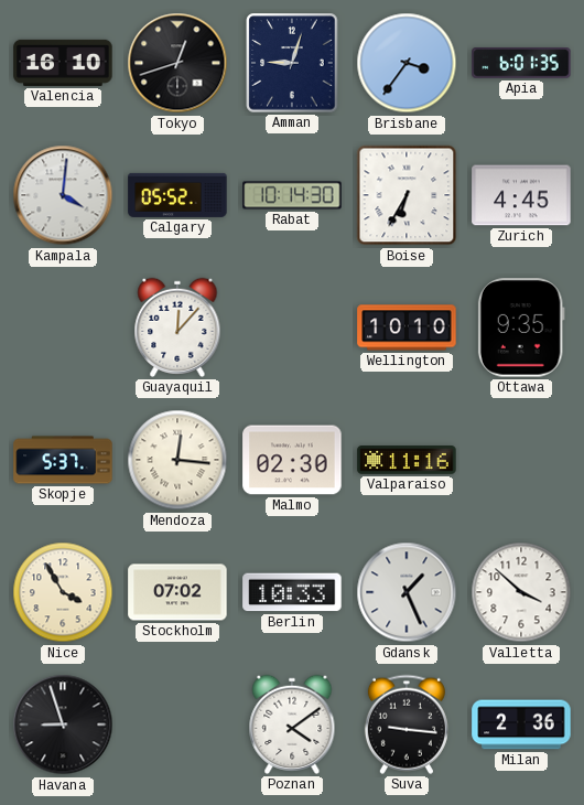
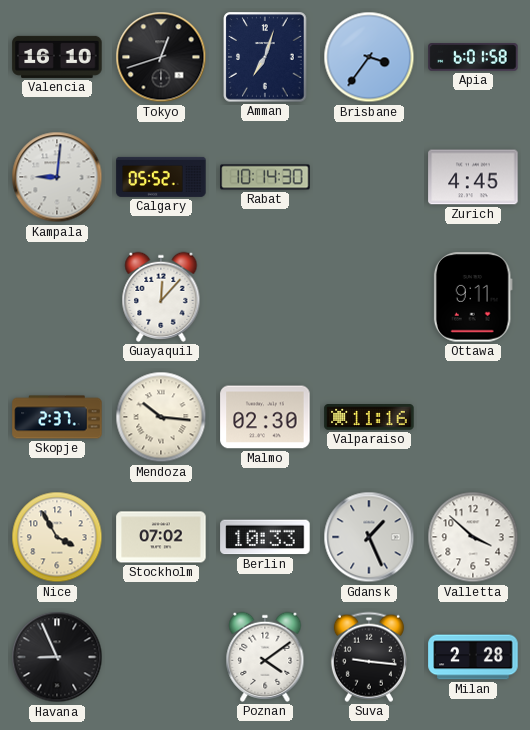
Amman: 9:03 -> 7:03 (265, 57)
Apia: 6:01:35 -> 6:01:58 (473, 58)
Kampala: 4:01 -> 9:01 (57, 177)
Boise: 6:35 -> none (407, 195)
Wellington: 10:10 -> none (407, 328)
Ottawa: 9:35 -> 9:11 (473, 297)
Skopje: 5:37 -> 2:37 (57, 417)
Mendoza: 12:16 -> 10:16 (161, 417)
Havana: 8:57 -> 8:56 (57, 657)
Milan: 2:36 -> 2:28 (473, 657)
